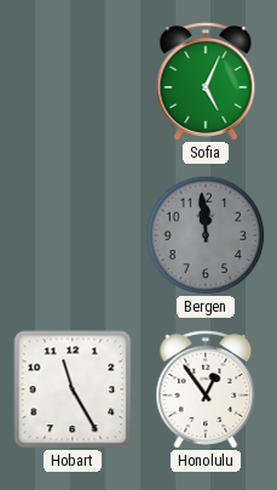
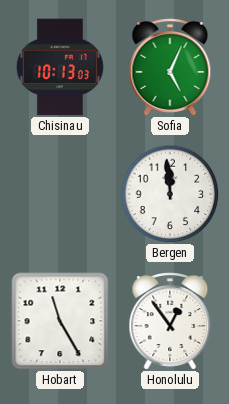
Chisinau: none -> 10:13 (60, 67)
Bergen dial: grey -> white (170, 194)
